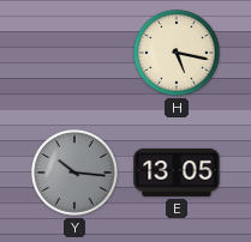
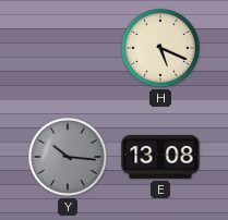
H: 5:17 -> 5:19 (161, 49)
E: 13:05 -> 13:08 (160, 157)
